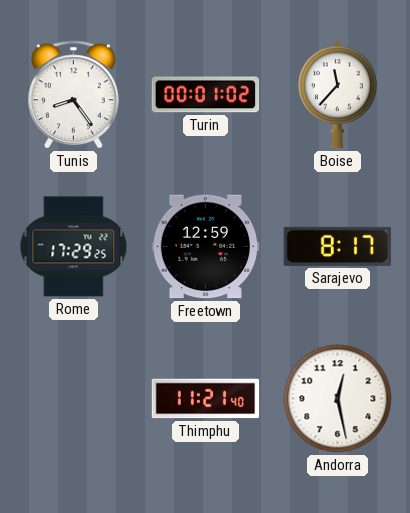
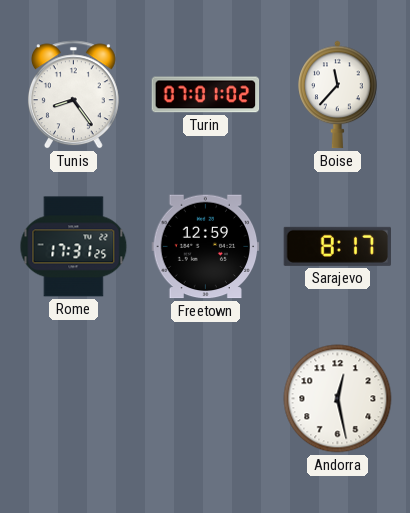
Turin: 00:01 -> 07:01 (206, 95)
Rome: 17:29 -> 17:31 (74, 247)
Thimphu: 11:21 -> none (206, 399)
